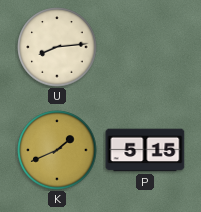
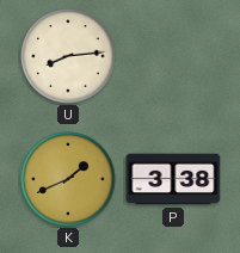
P: 5:15 -> 3:38 (173, 179)
